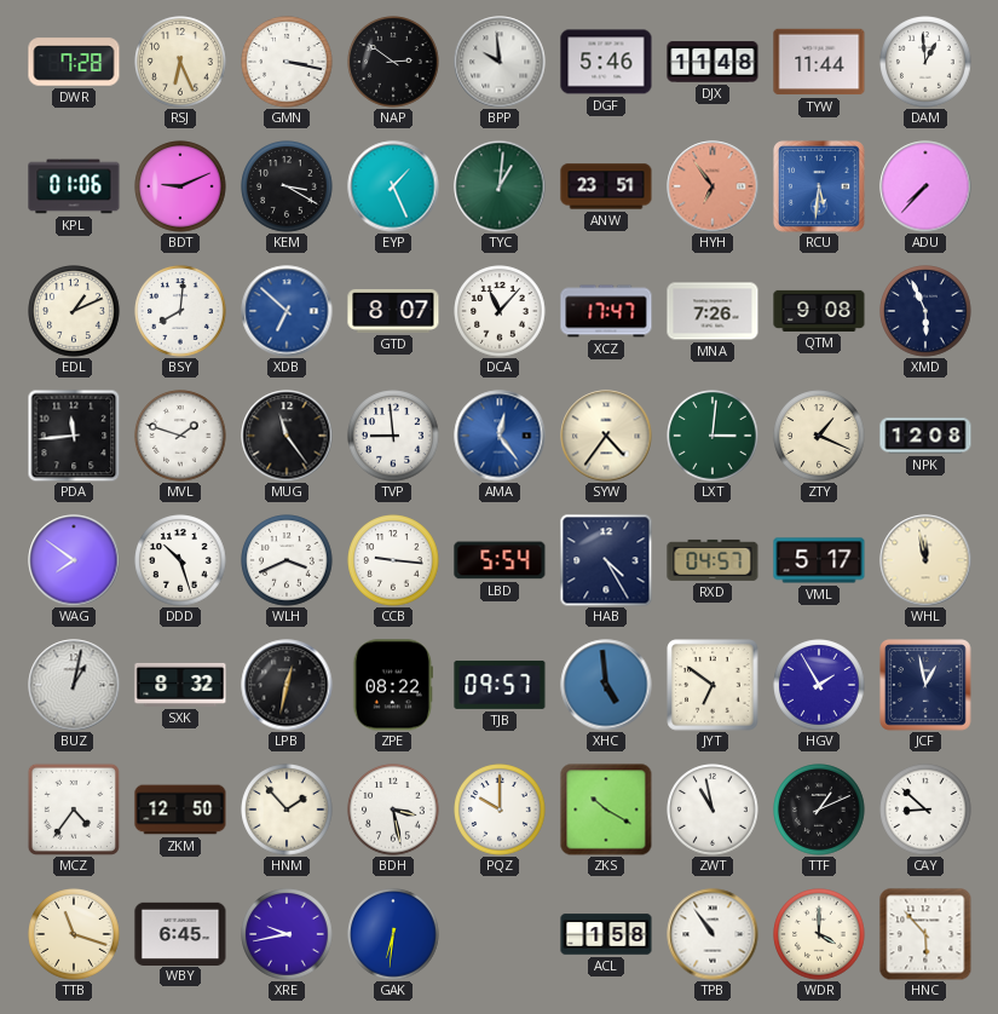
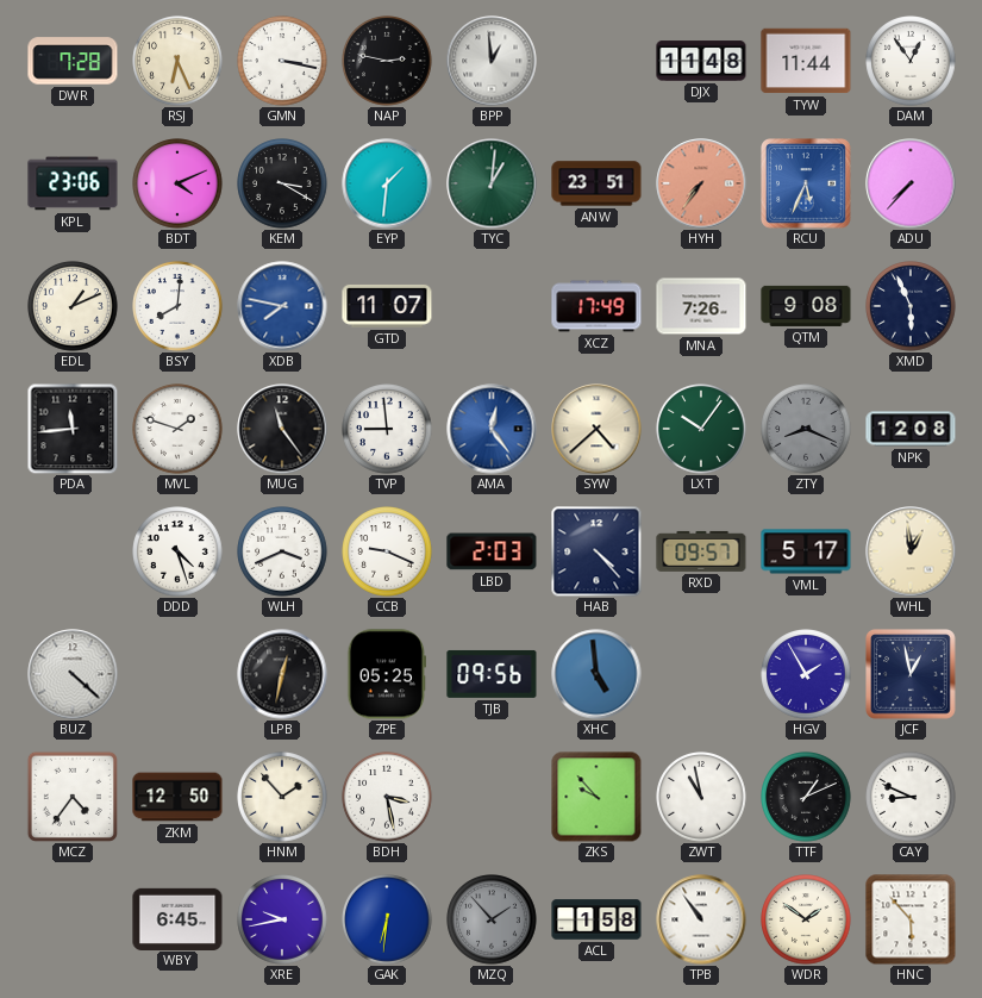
NAP: 2:51 -> 2:47 (387, 61)
BPP: 9:59 -> 12:59 (492, 61)
DGF: 5:46 -> none (606, 62)
DAM: 12:59 -> 12:54 (911, 61)
KPL: 01:06 -> 23:06 (73, 183)
BDT: 9:11 -> 4:11 (177, 183)
EYP: 1:26 -> 1:31 (387, 183)
HYH: 6:54 -> 7:36 (701, 183)
RCU: 5:31 -> 5:34 (807, 185)
XDB: 6:52 -> 7:47 (282, 306)
GTD: 8:07 -> 11:07 (387, 306)
DCA: 11:07 -> none (500, 311)
XCZ: 17:47 -> 17:49 (596, 306)
SYW: 4:36 -> 4:38 (596, 429)
LXT: 3:01 -> 10:06 (701, 429)
ZTY: 1:19 -> 8:19 (806, 429)
ZTY dial: cream -> grey (806, 429)
WAG: 7:51 -> none (74, 560)
DDD: 10:27 -> 4:27 (177, 551)
CCB: 9:16 -> 9:19 (387, 551)
LBD: 5:54 -> 2:03 (492, 551)
HAB: 4:25 -> 4:23 (596, 551)
RXD: 04:57 -> 09:57 (701, 551)
WHL: 11:58 -> 12:59 (911, 551)
BUZ: 1:02 -> 4:22 (73, 674)
SXK: 8:32 -> none (180, 685)
ZPE: 08:22 -> 05:25 (386, 674)
TJB: 09:57 -> 09:56 (492, 674)
JYT: 6:51 -> none (713, 685)
PQZ: 10:00 -> none (500, 810)
ZKS: 10:20 -> 9:53 (596, 797)
CAY: 8:52 -> 8:49 (911, 797)
TTB: 11:18 -> none (74, 934)
MZQ: none -> 1:53 (492, 919)
WDR: 4:00 -> 1:51 (806, 919)
